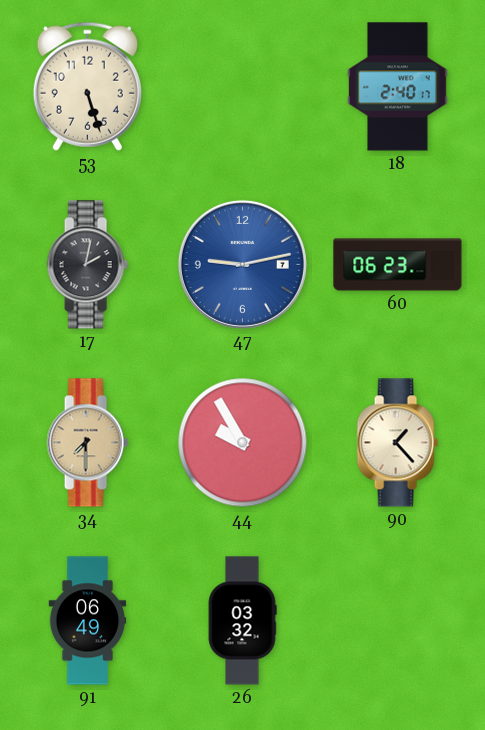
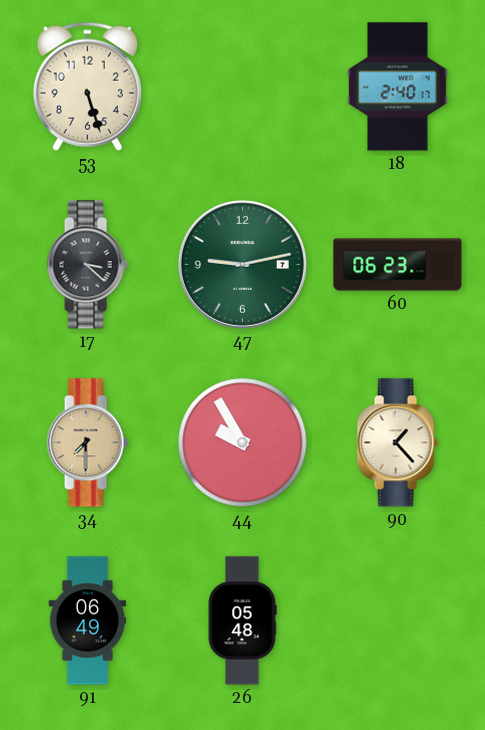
17: 2:02 -> 3:22 (87, 265)
47 dial: blue -> green (242, 264)
26: 03:32 -> 05:48 (242, 621)
